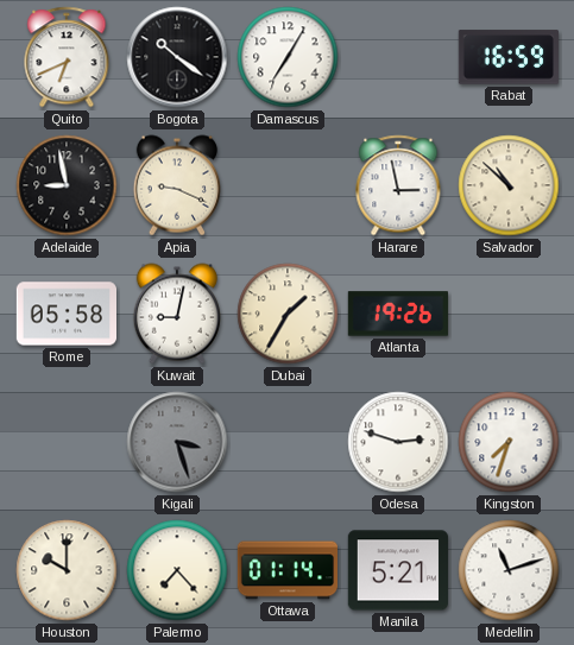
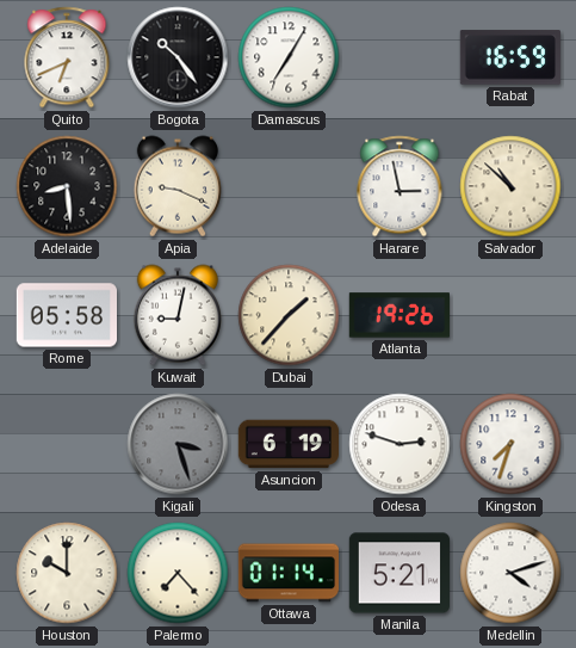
Bogota: 10:21 -> 10:24 (178, 57)
Adelaide: 8:58 -> 8:29 (67, 186)
Dubai: 1:35 -> 1:37 (289, 315)
Asuncion: none -> 6:19 (287, 444)
Medellin: 11:12 -> 4:12 (510, 573)
